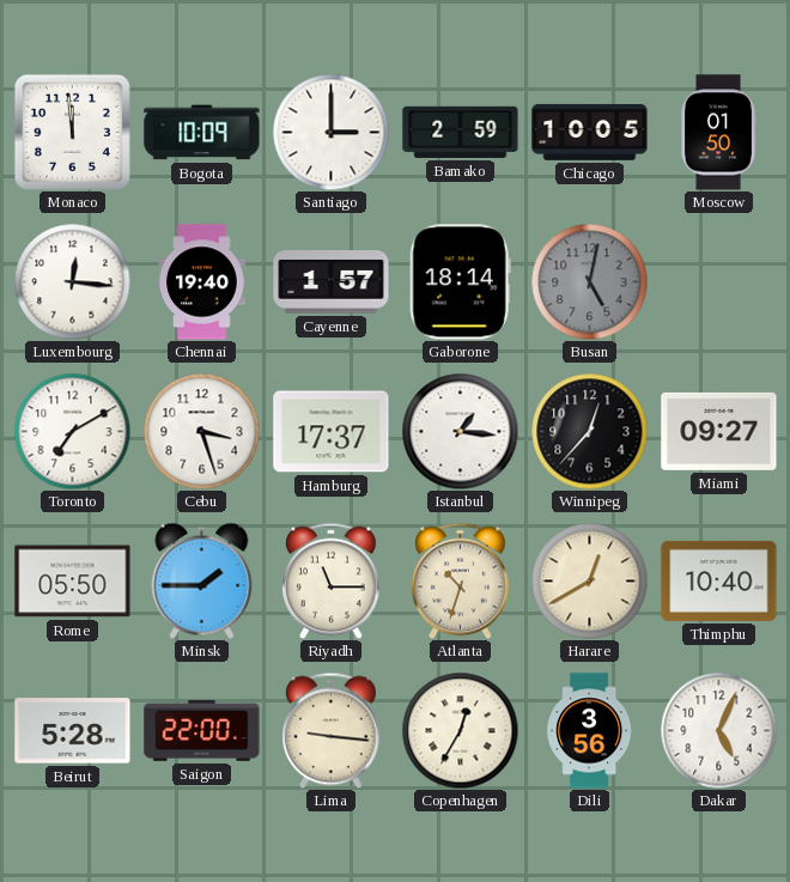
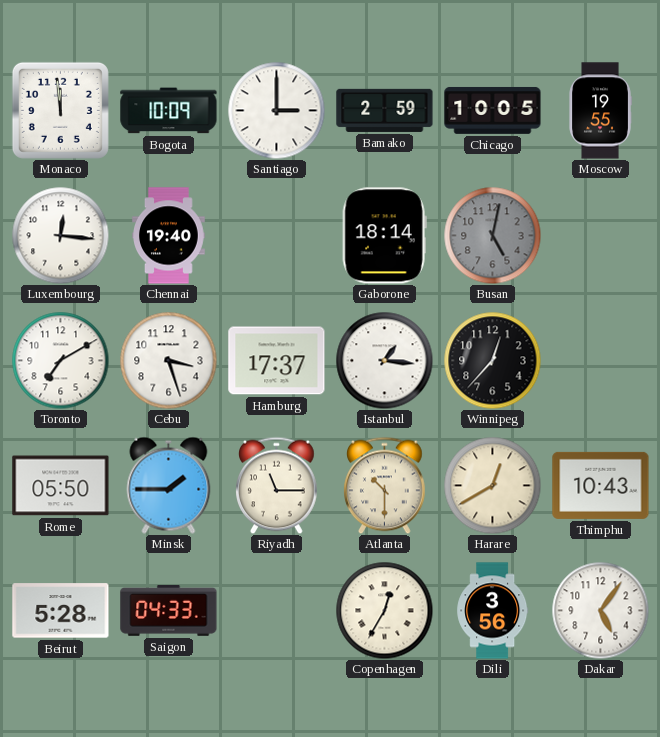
Moscow: 01:50 -> 19:55 (600, 111)
Cayenne: 1:57 -> none (332, 282)
Miami: 09:27 -> none (719, 431)
Atlanta: 10:33 -> 10:30 (385, 485)
Thimphu: 10:40 -> 10:43 (601, 485)
Saigon: 22:00 -> 04:33 (169, 610)
Lima: 9:16 -> none (332, 730)
Dakar: 5:04 -> 5:06 (600, 610)
